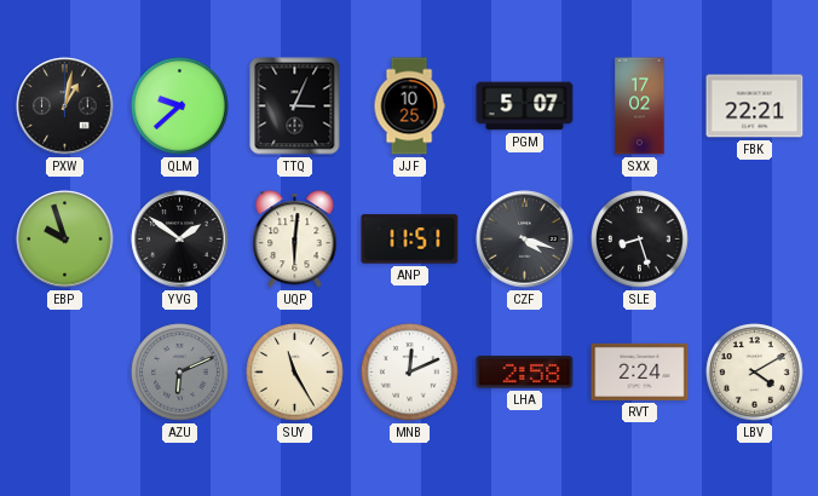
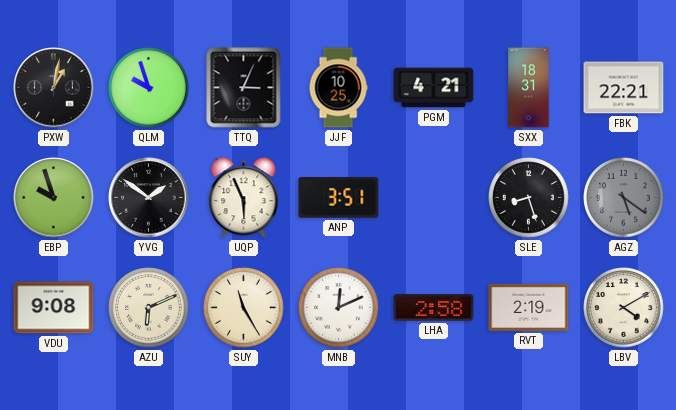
QLM: 9:38 -> 9:57 (149, 88)
PGM: 5:07 -> 4:21 (434, 88)
SXX: 17:02 -> 18:31 (529, 88)
UQP: 6:01 -> 5:56 (244, 198)
ANP: 11:51 -> 3:51 (339, 198)
CZF: 4:18 -> none (525, 240)
AGZ: none -> 5:21 (624, 198)
VDU: none -> 9:08 (54, 308)
AZU dial: grey -> cream (149, 308)
RVT: 2:24 -> 2:19 (529, 307)
